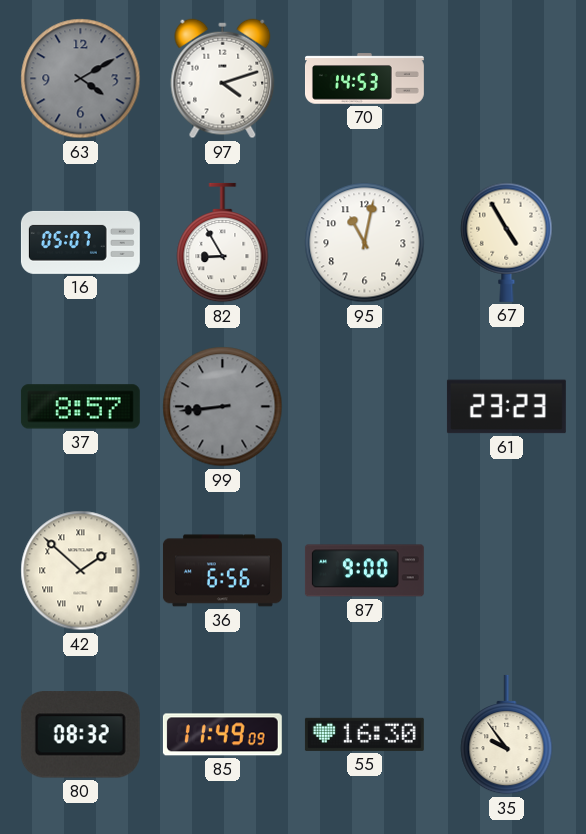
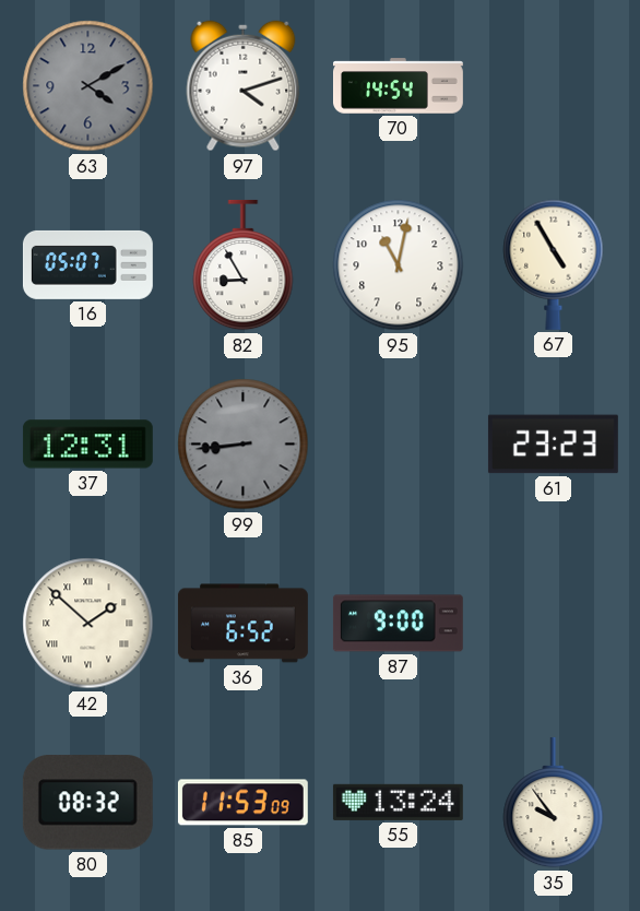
70: 14:53 -> 14:54 (399, 86)
37: 8:57 -> 12:31 (87, 445)
36: 6:56 -> 6:52 (242, 624)
85: 11:49 -> 11:53 (242, 803)
55: 16:30 -> 13:24 (398, 802)
